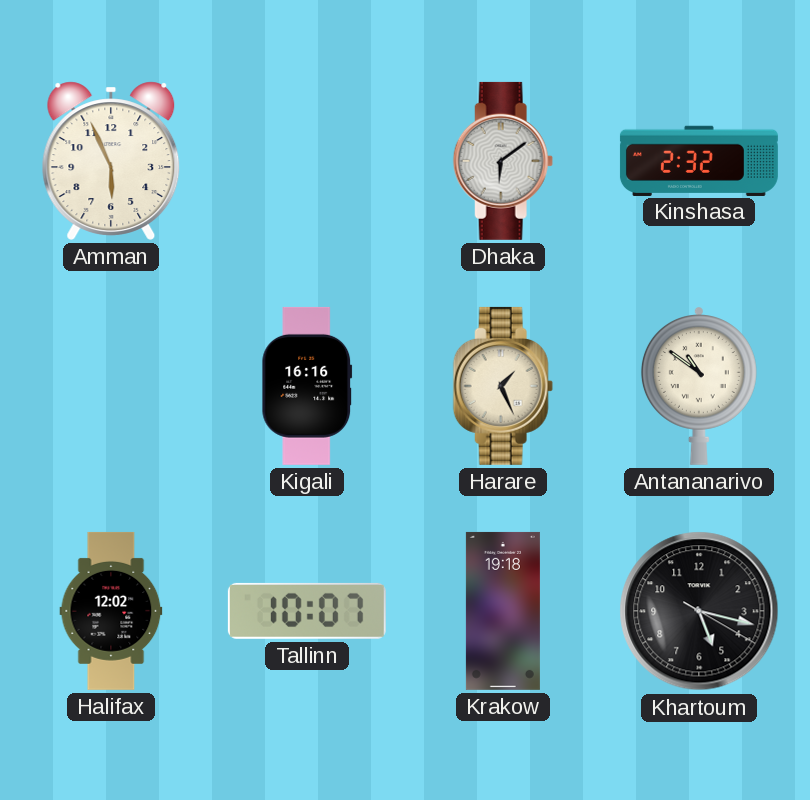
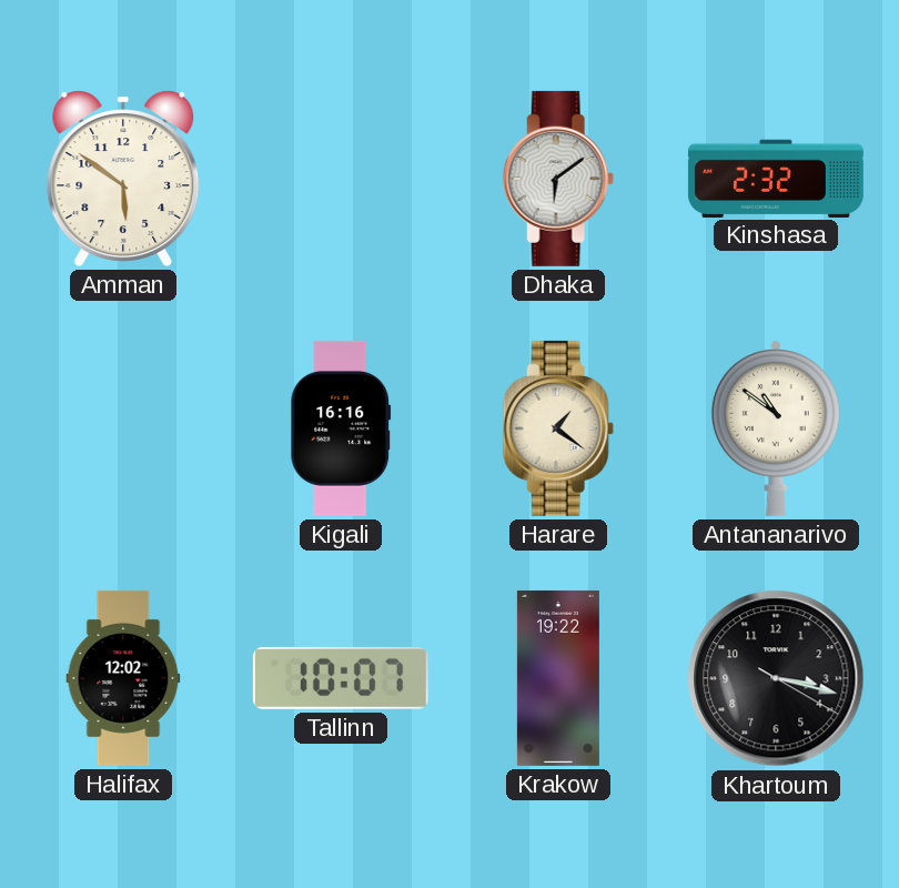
Amman: 5:56 -> 5:51 (123, 179)
Harare: 1:26 -> 1:21 (558, 428)
Krakow: 19:18 -> 19:22 (558, 678)
Khartoum: 5:17 -> 3:17 (776, 678)
